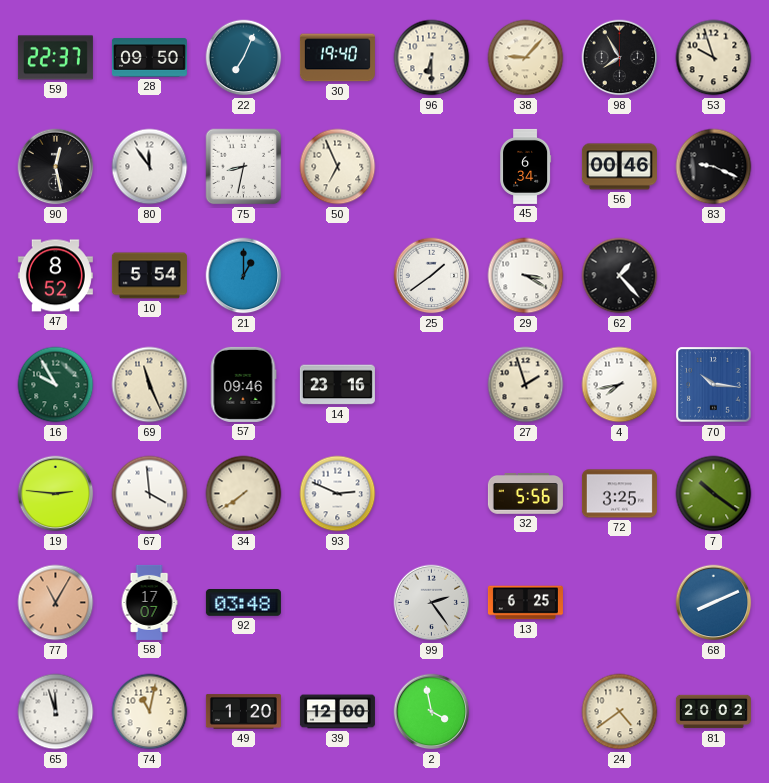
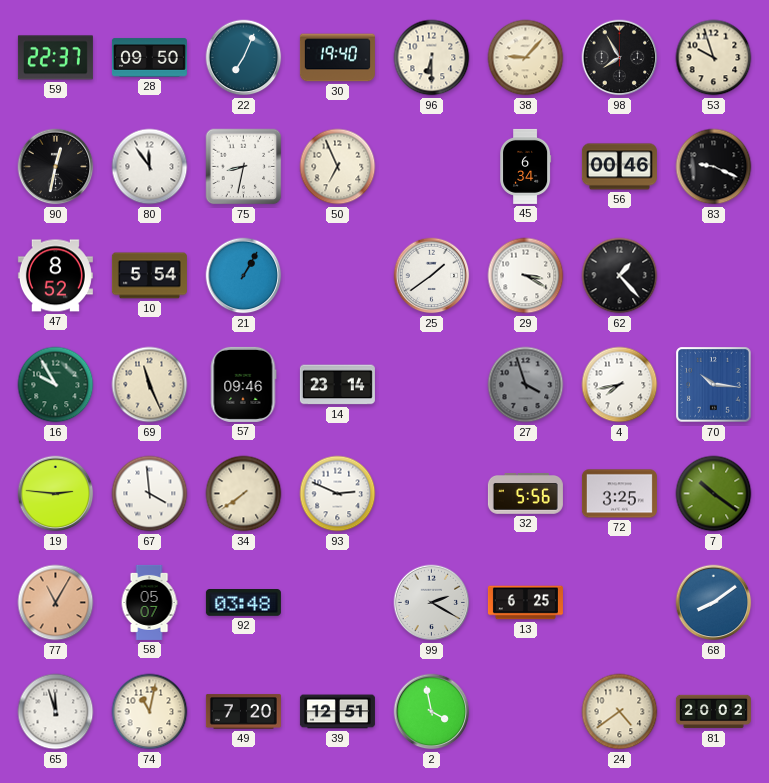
90: 12:28 -> 12:32 (56, 167)
21: 1:00 -> 1:05 (244, 276)
14: 23:16 -> 23:14 (337, 385)
27: 1:57 -> 3:57 (526, 385)
27 dial: cream -> grey (526, 385)
58: 17:07 -> 05:07 (149, 602)
99: 2:24 -> 2:20 (432, 603)
68: 8:11 -> 8:09 (714, 603)
49: 1:20 -> 7:20 (243, 712)
39: 12:00 -> 12:51 (337, 712)
